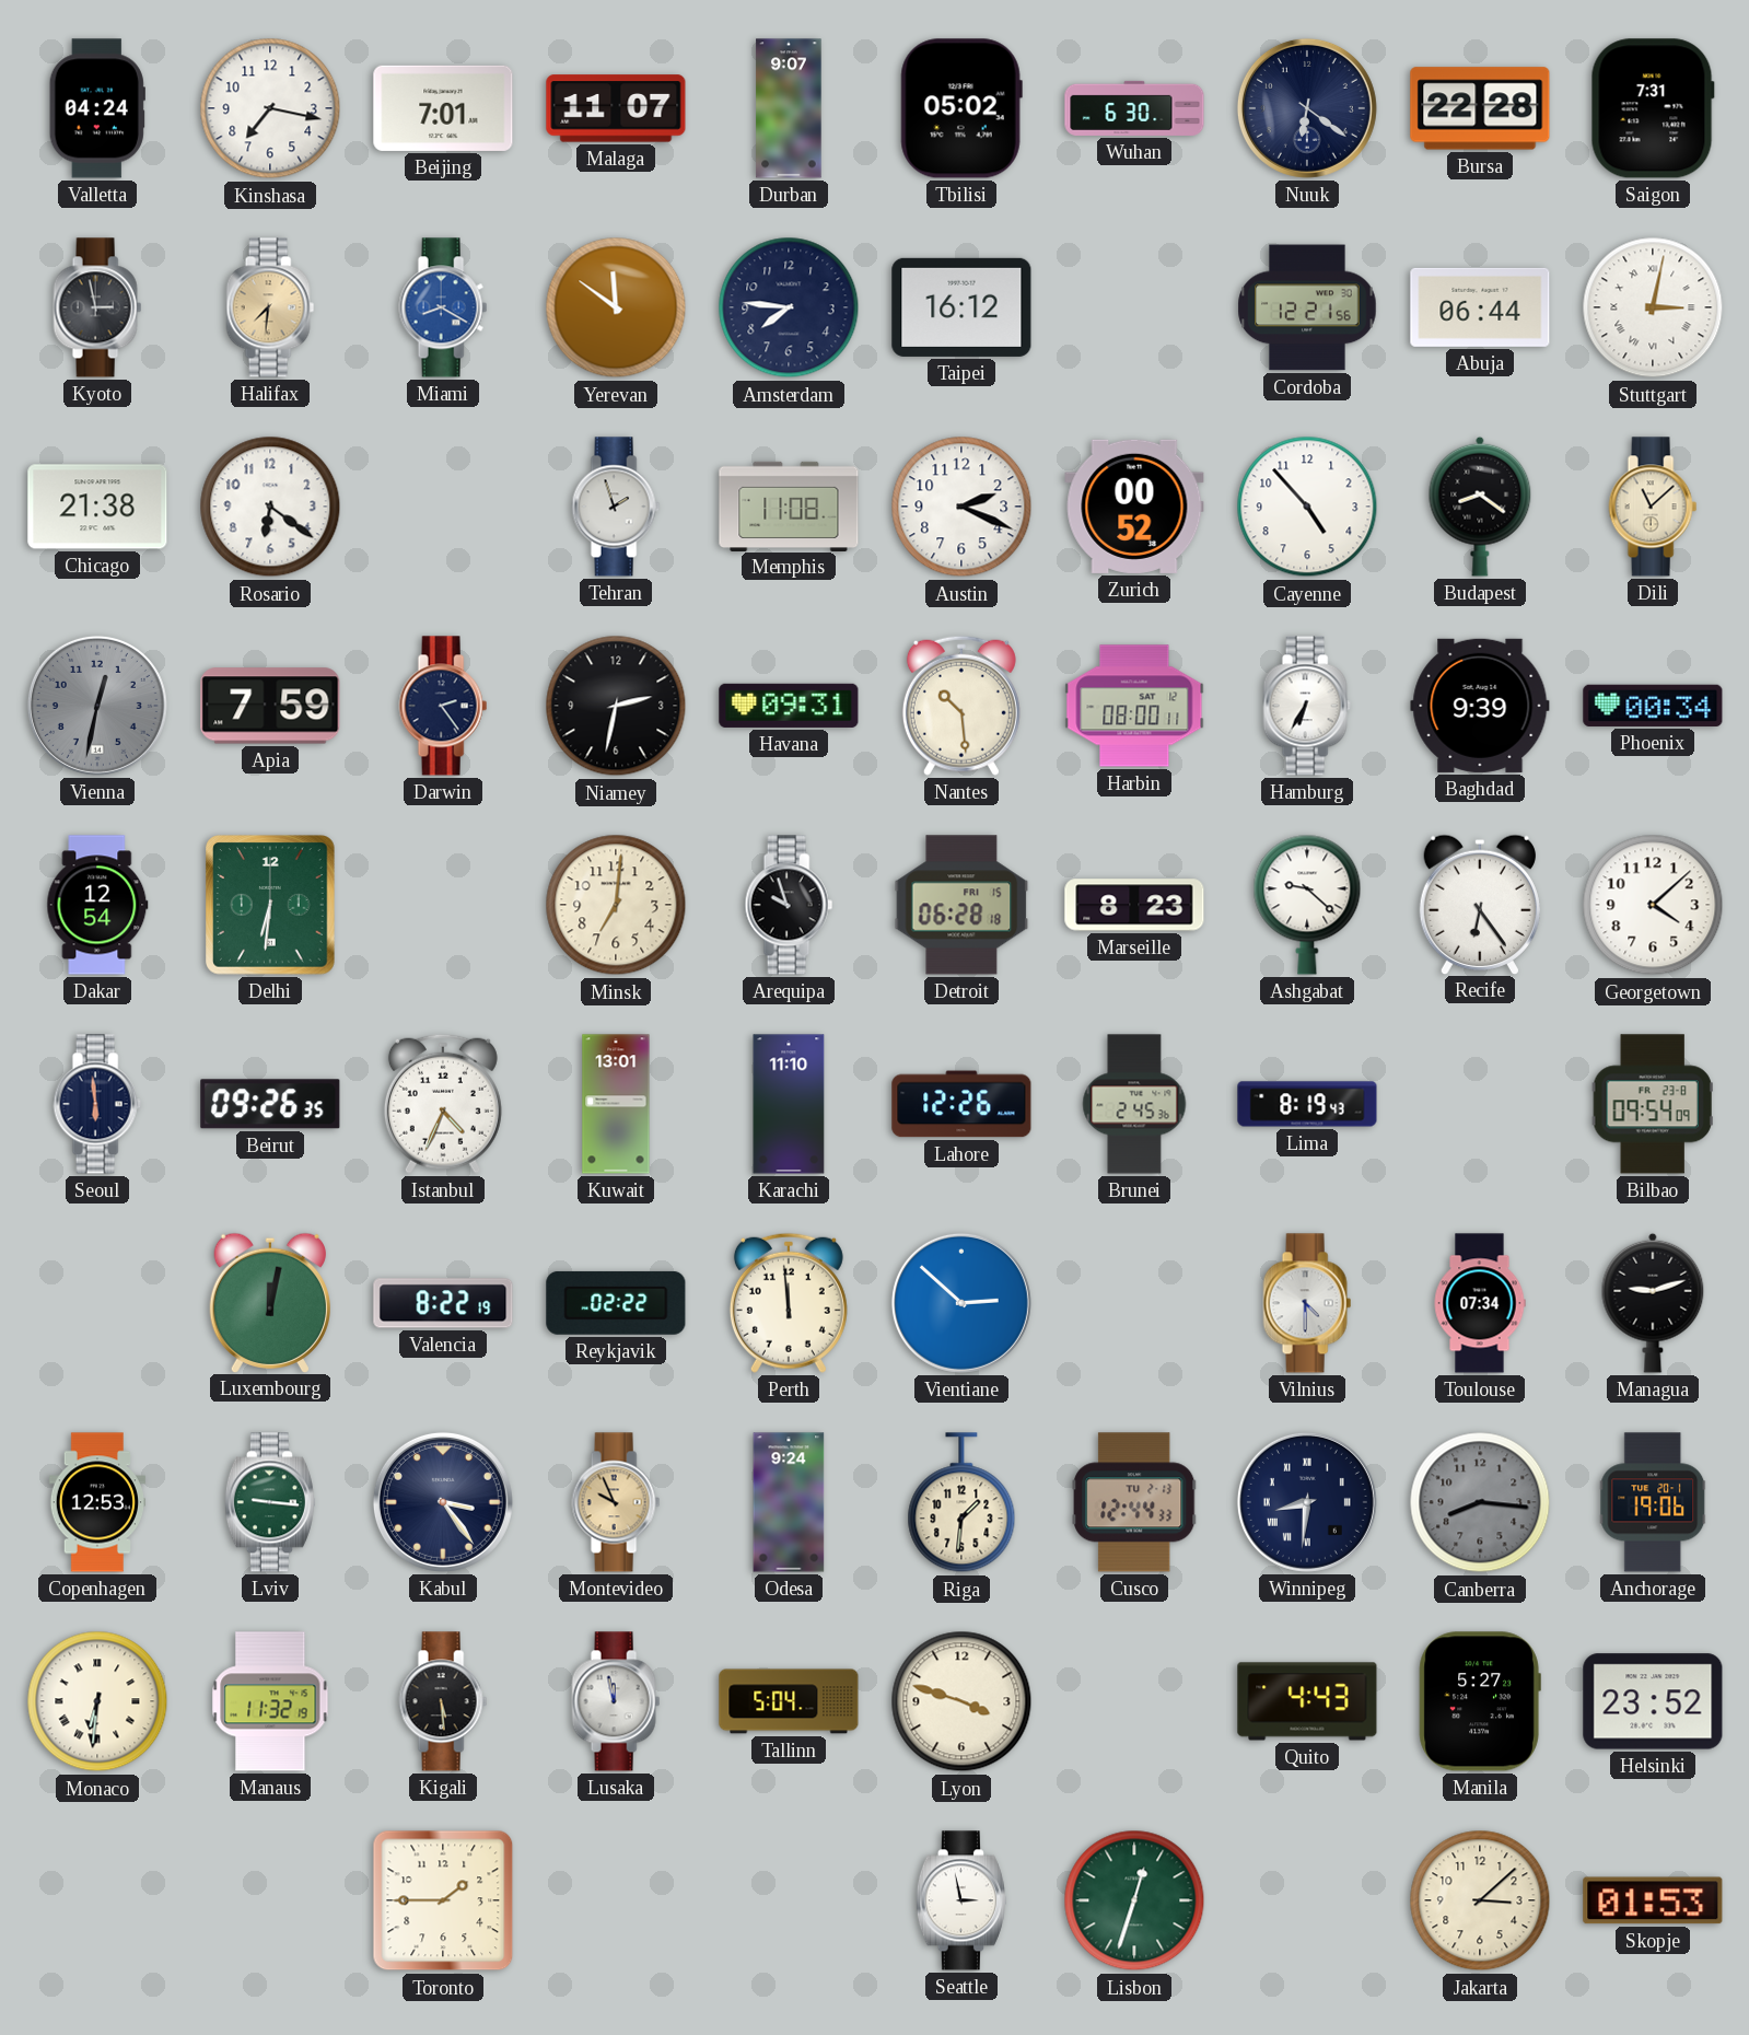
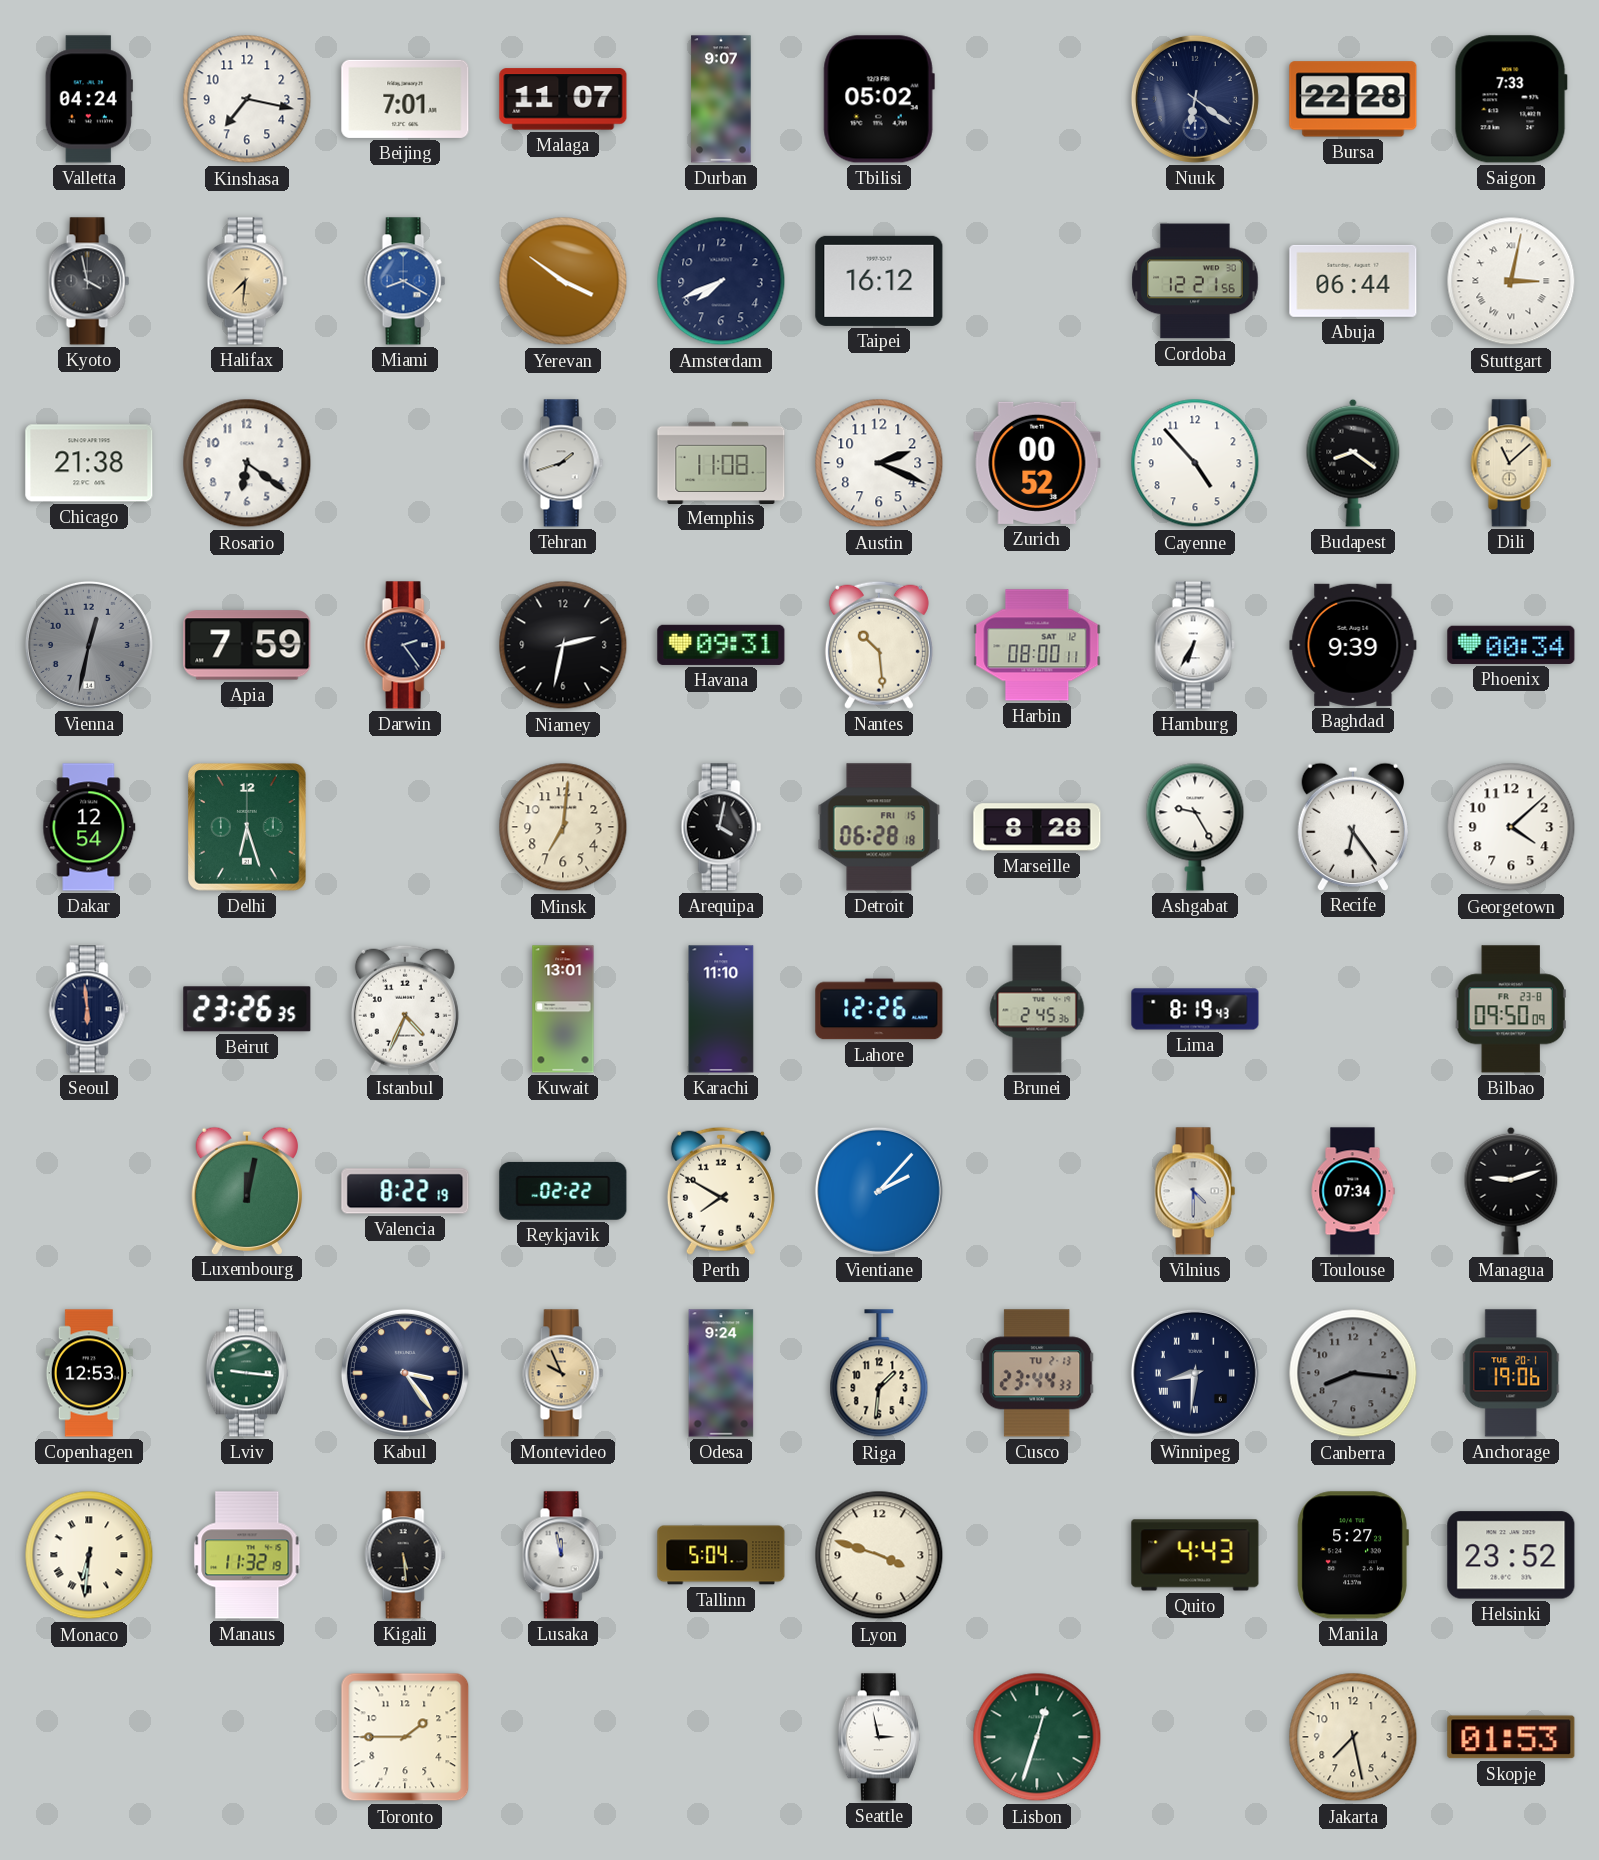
Wuhan: 6:30 -> none (1134, 108)
Saigon: 7:31 -> 7:33 (1511, 99)
Kyoto: 2:58 -> 3:58 (89, 281)
Yerevan: 11:51 -> 3:51 (563, 281)
Amsterdam: 7:46 -> 7:41 (721, 281)
Tehran: 1:57 -> 1:42 (563, 463)
Delhi: 6:31 -> 6:27 (247, 827)
Arequipa: 9:57 -> 4:02 (721, 827)
Marseille: 8:23 -> 8:28 (1037, 827)
Ashgabat: 9:22 -> 9:25 (1195, 827)
Beirut: 09:26 -> 23:26 (247, 1009)
Bilbao: 09:54 -> 09:50 (1511, 1009)
Perth: 11:59 -> 7:50 (721, 1191)
Vientiane: 2:52 -> 2:07 (879, 1191)
Cusco: 12:44 -> 23:44 (1037, 1373)
Jakarta: 3:08 -> 7:28 (1353, 1737)
